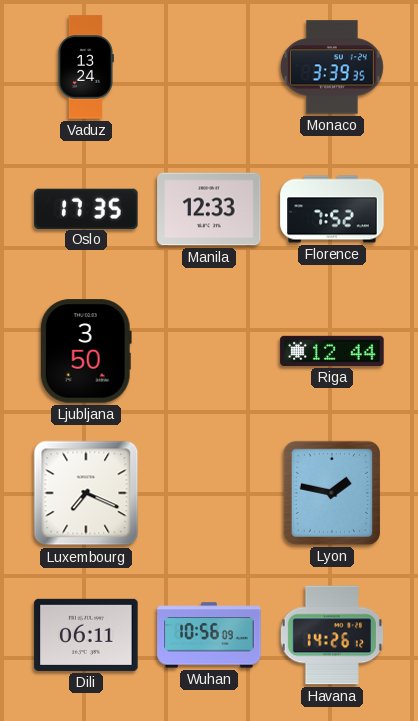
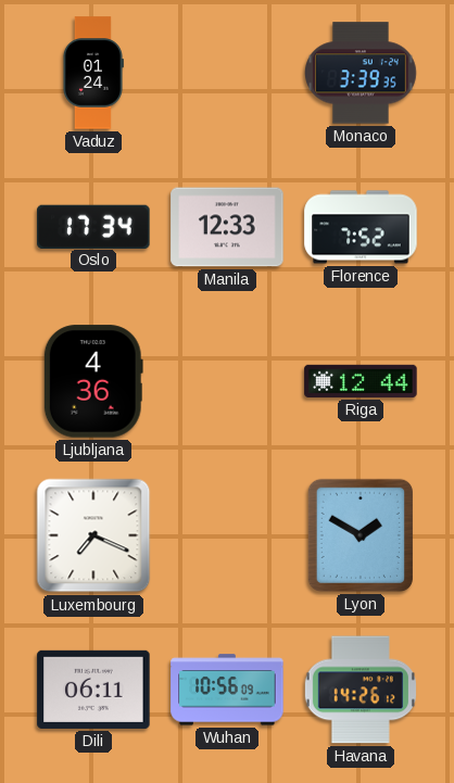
Vaduz: 13:24 -> 01:24 (92, 73)
Oslo: 17:35 -> 17:34 (93, 226)
Ljubljana: 3:50 -> 4:36 (93, 381)
Lyon: 1:47 -> 1:50 (361, 535)
